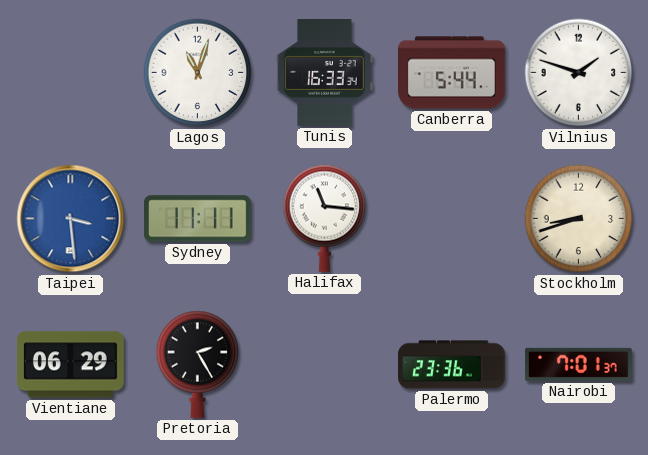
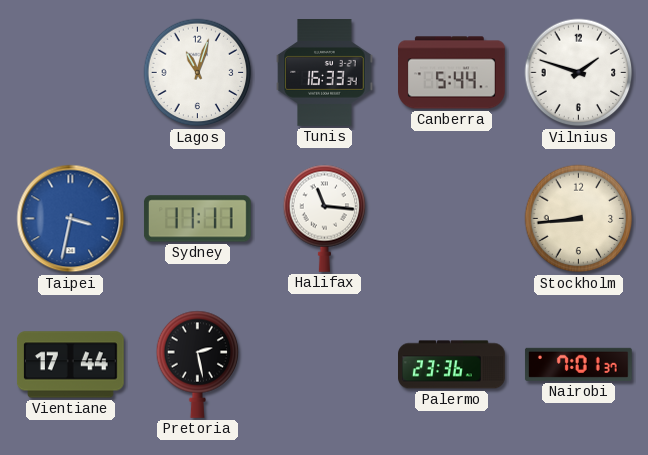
Taipei: 3:29 -> 3:32 (71, 219)
Stockholm: 8:42 -> 8:44 (579, 219)
Vientiane: 06:29 -> 17:44 (70, 365)
Pretoria: 2:25 -> 2:28 (198, 364)
